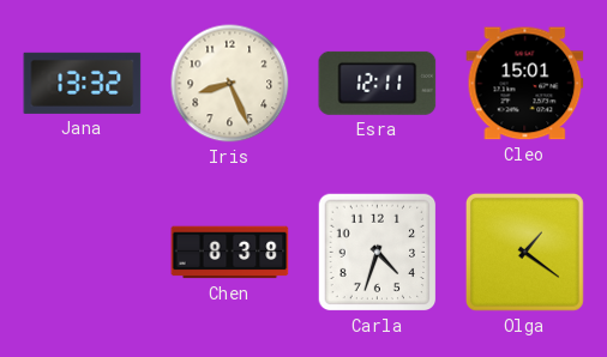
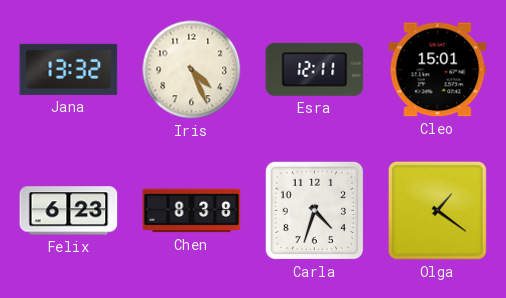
Iris: 8:26 -> 4:26 (192, 70)
Felix: none -> 6:23 (69, 211)
